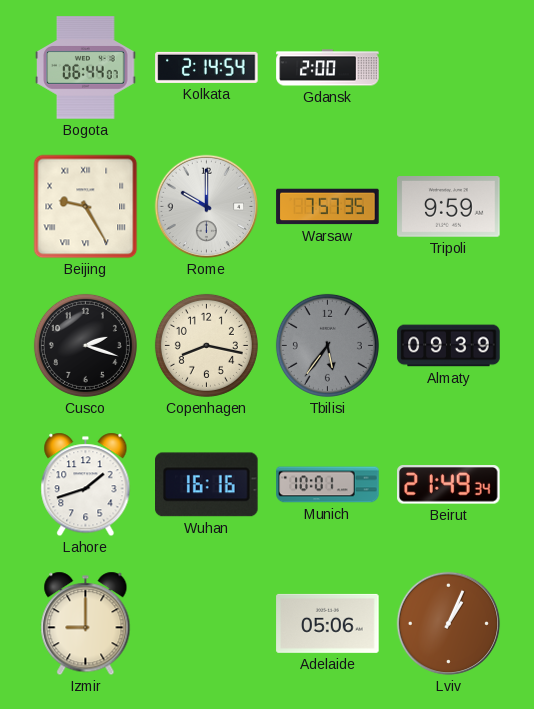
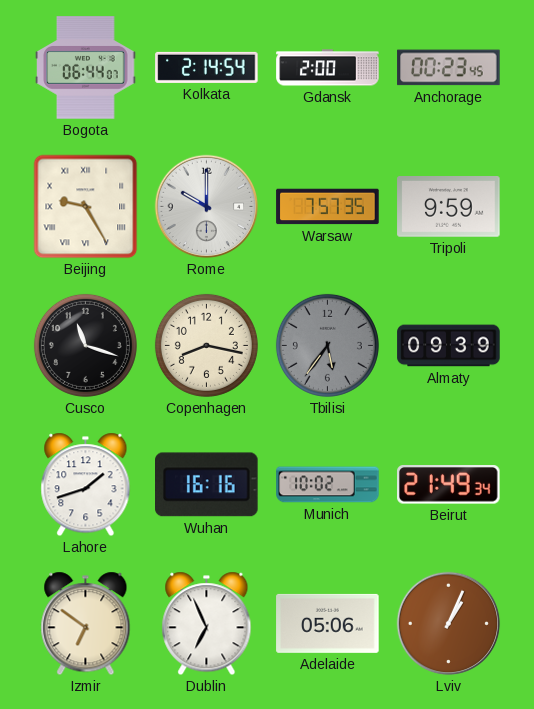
Anchorage: none -> 00:23 (449, 68)
Cusco: 2:18 -> 11:18 (85, 345)
Munich: 10:01 -> 10:02 (328, 485)
Izmir: 9:00 -> 6:51 (86, 624)
Dublin: none -> 6:56 (207, 624)
